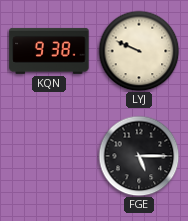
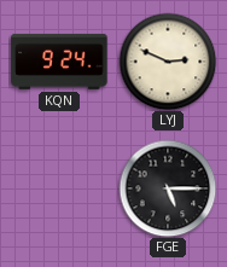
KQN: 9:38 -> 9:24 (59, 62)
LYJ: 9:49 -> 2:49 (168, 62)
